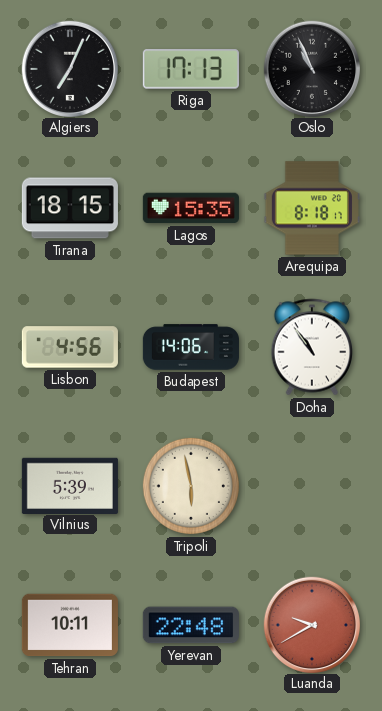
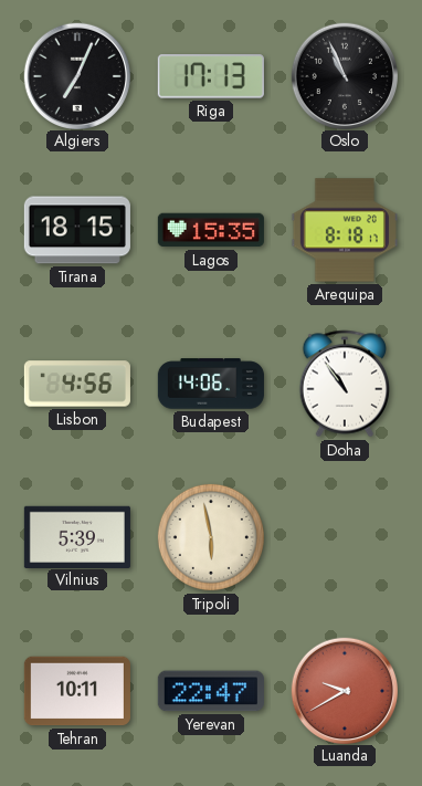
Yerevan: 22:48 -> 22:47 (211, 691)
